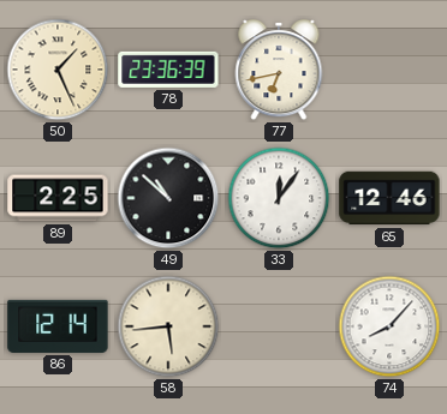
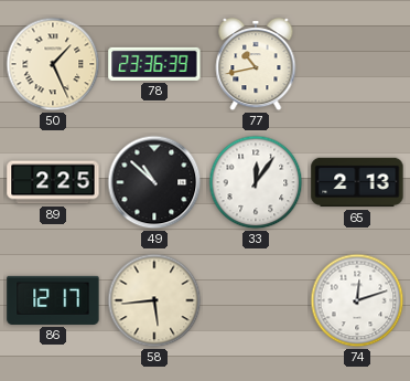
77: 6:43 -> 10:43 (256, 65)
65: 12:46 -> 2:13 (357, 182)
86: 12:14 -> 12:17 (53, 300)
74: 8:07 -> 12:12 (357, 300)
